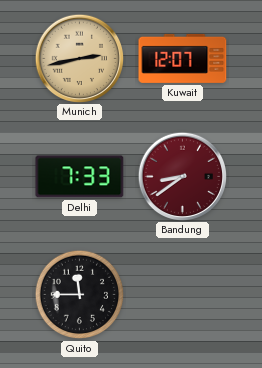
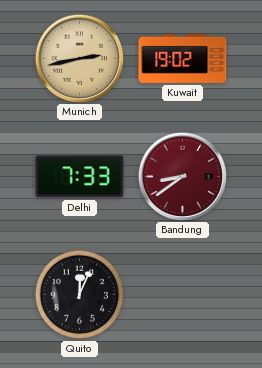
Kuwait: 12:07 -> 19:02 (183, 58)
Quito: 11:45 -> 12:04 (80, 295)
